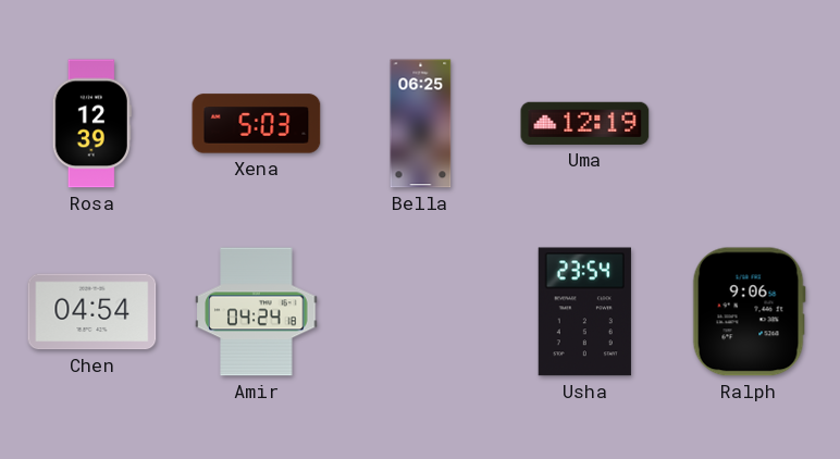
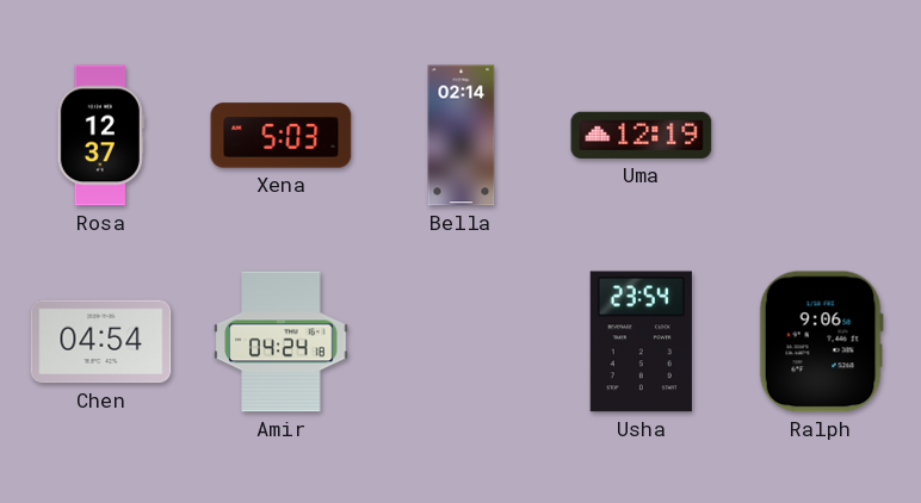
Rosa: 12:39 -> 12:37 (100, 136)
Bella: 06:25 -> 02:14 (462, 136)
